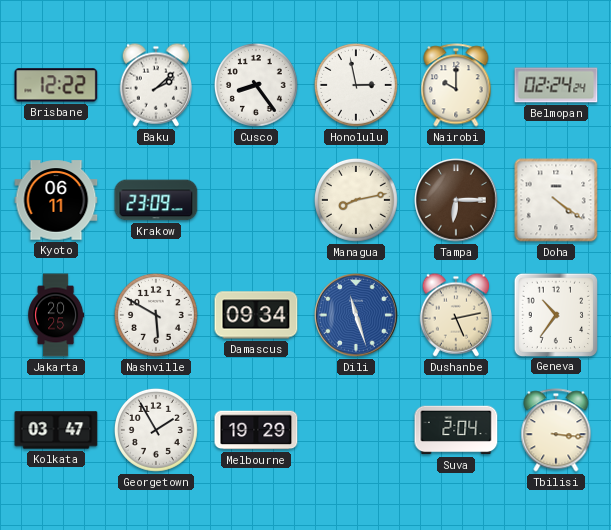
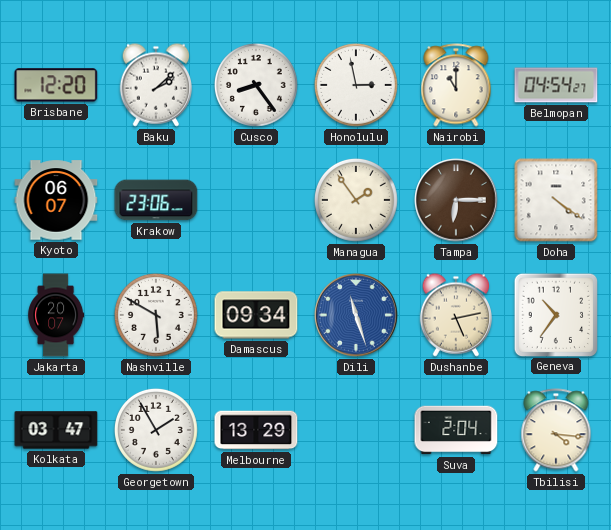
Brisbane: 12:22 -> 12:20 (56, 85)
Nairobi: 10:00 -> 11:00 (456, 85)
Belmopan: 02:24 -> 04:54 (556, 85)
Kyoto: 06:11 -> 06:07 (56, 200)
Krakow: 23:09 -> 23:06 (156, 200)
Managua: 8:13 -> 1:54 (356, 200)
Jakarta: 20:25 -> 20:07 (56, 315)
Melbourne: 19:29 -> 13:29 (256, 430)
Tbilisi: 3:16 -> 4:16 (556, 430)
